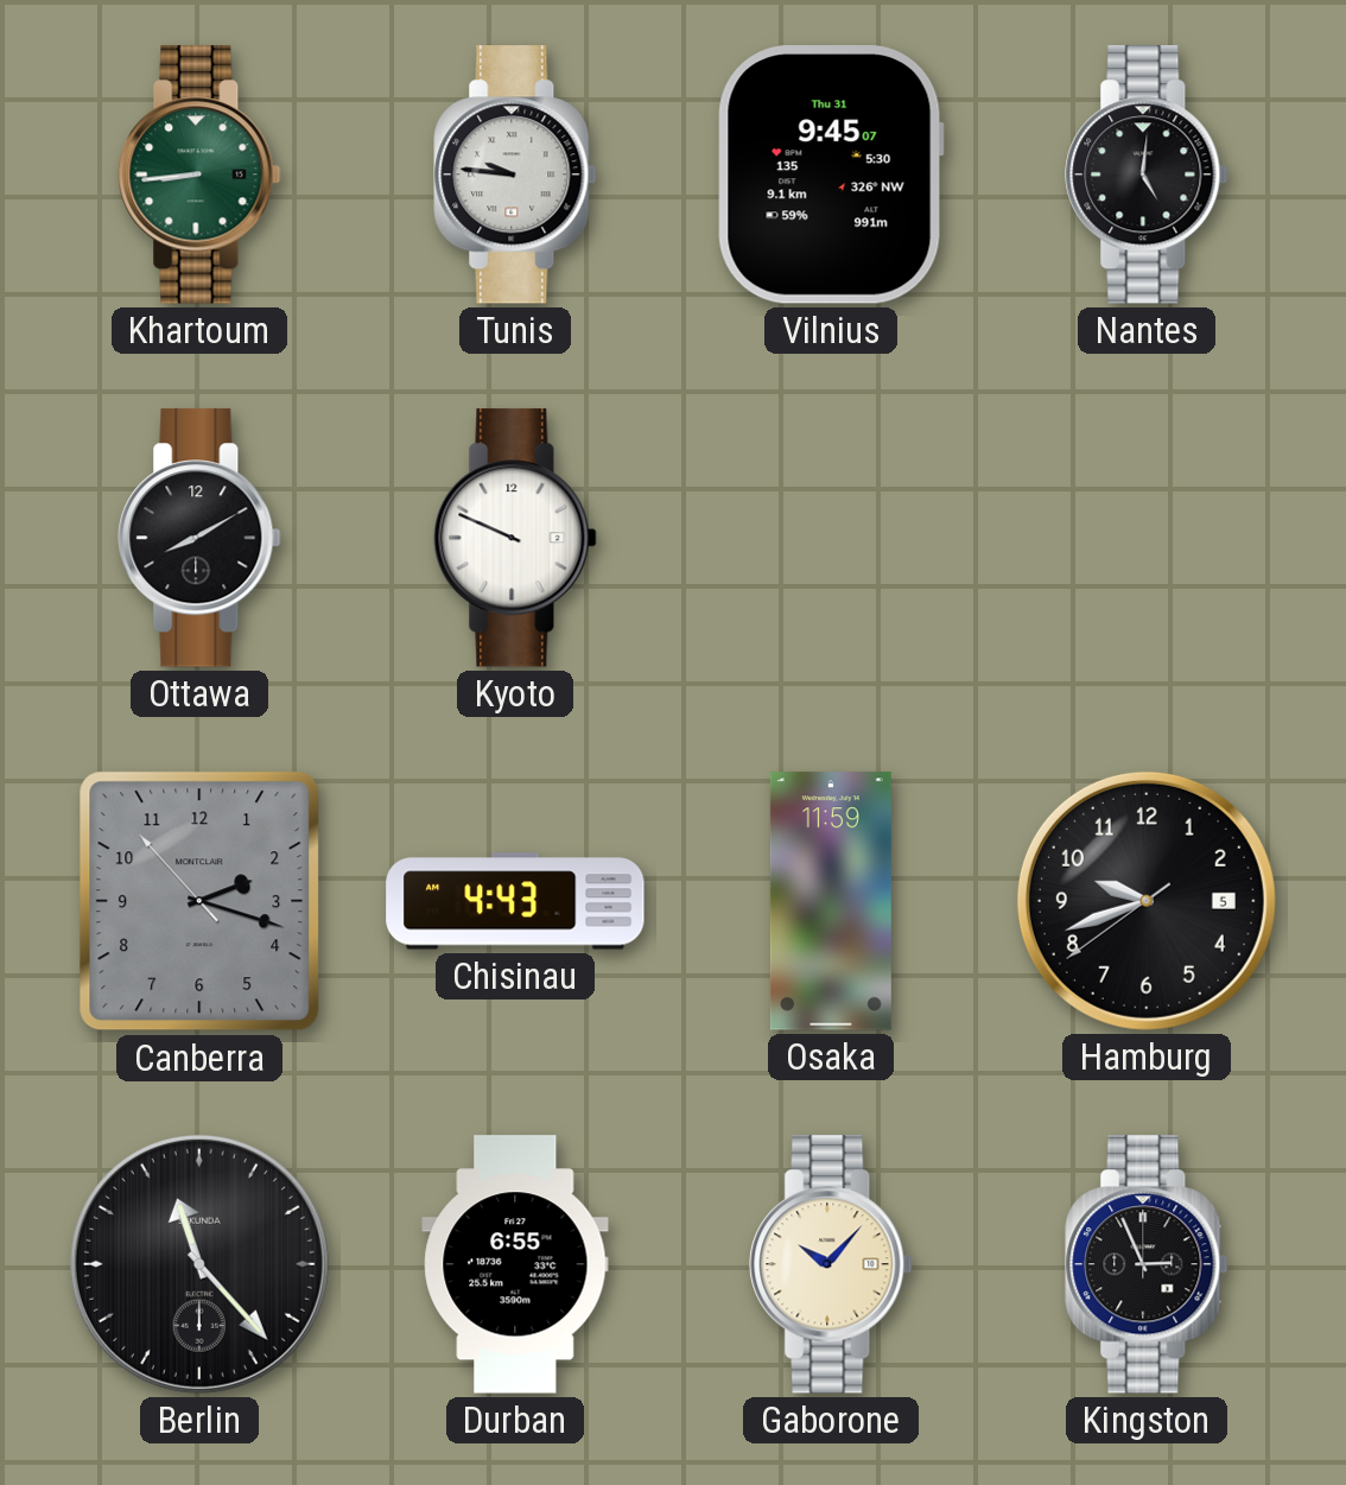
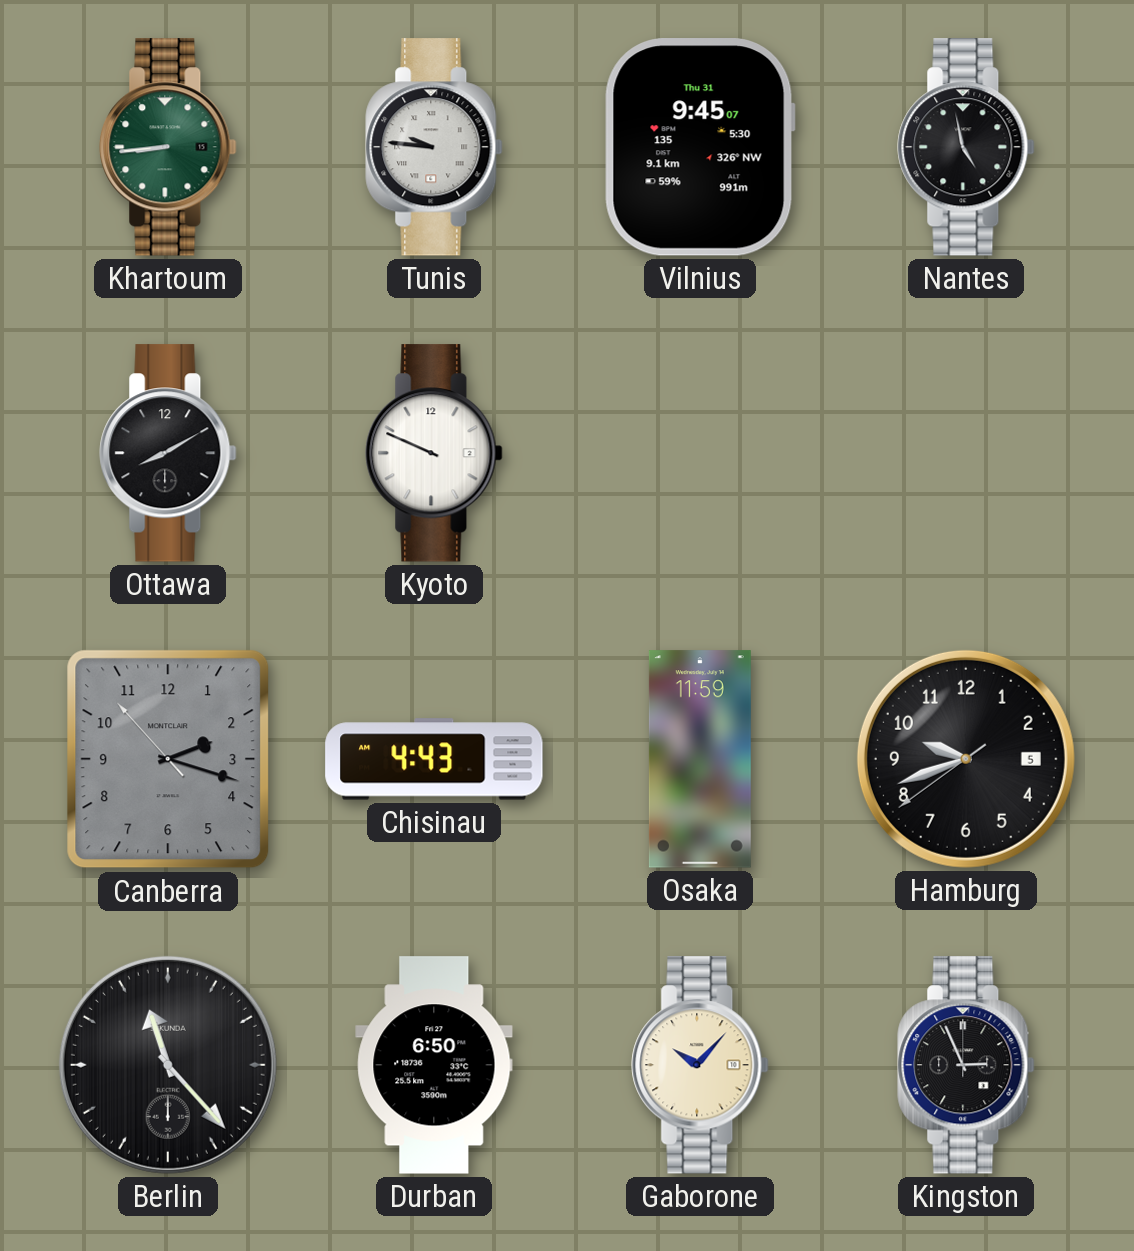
Nantes: 5:01 -> 4:58 (966, 147)
Durban: 6:55 -> 6:50 (434, 1065)
